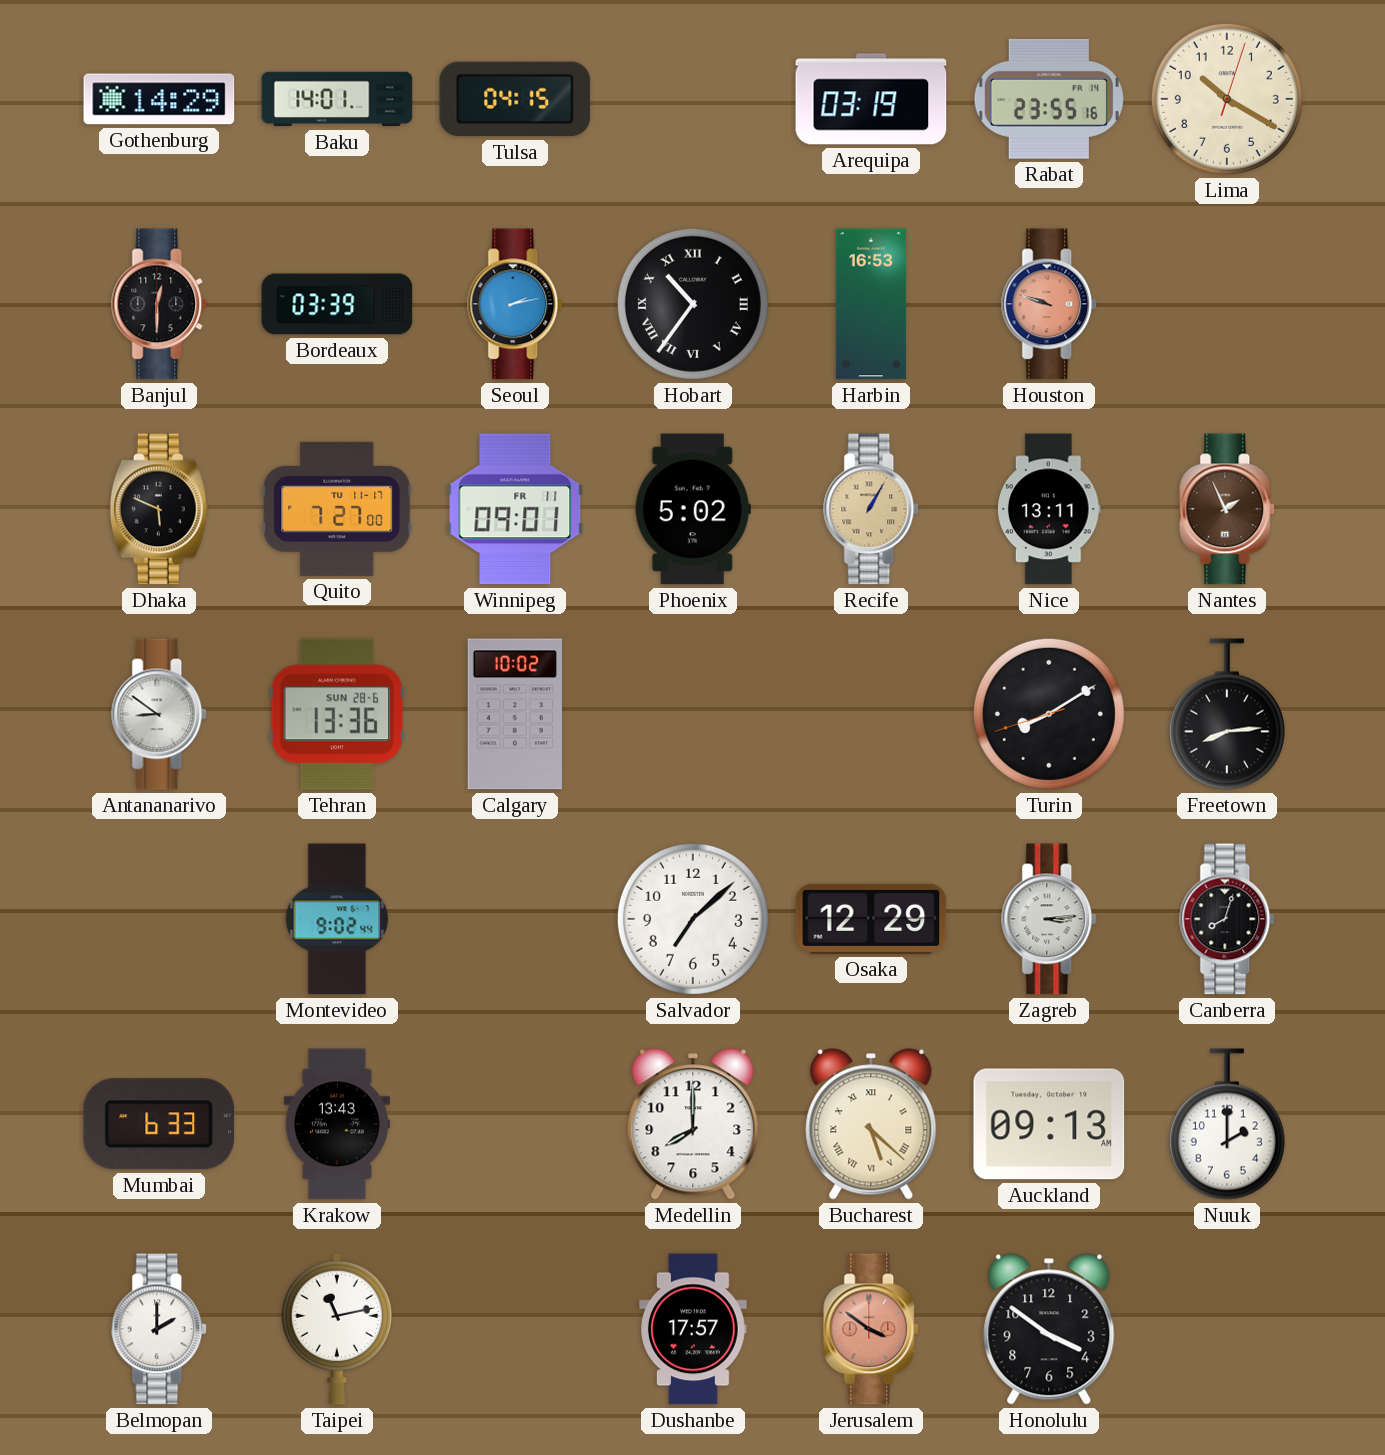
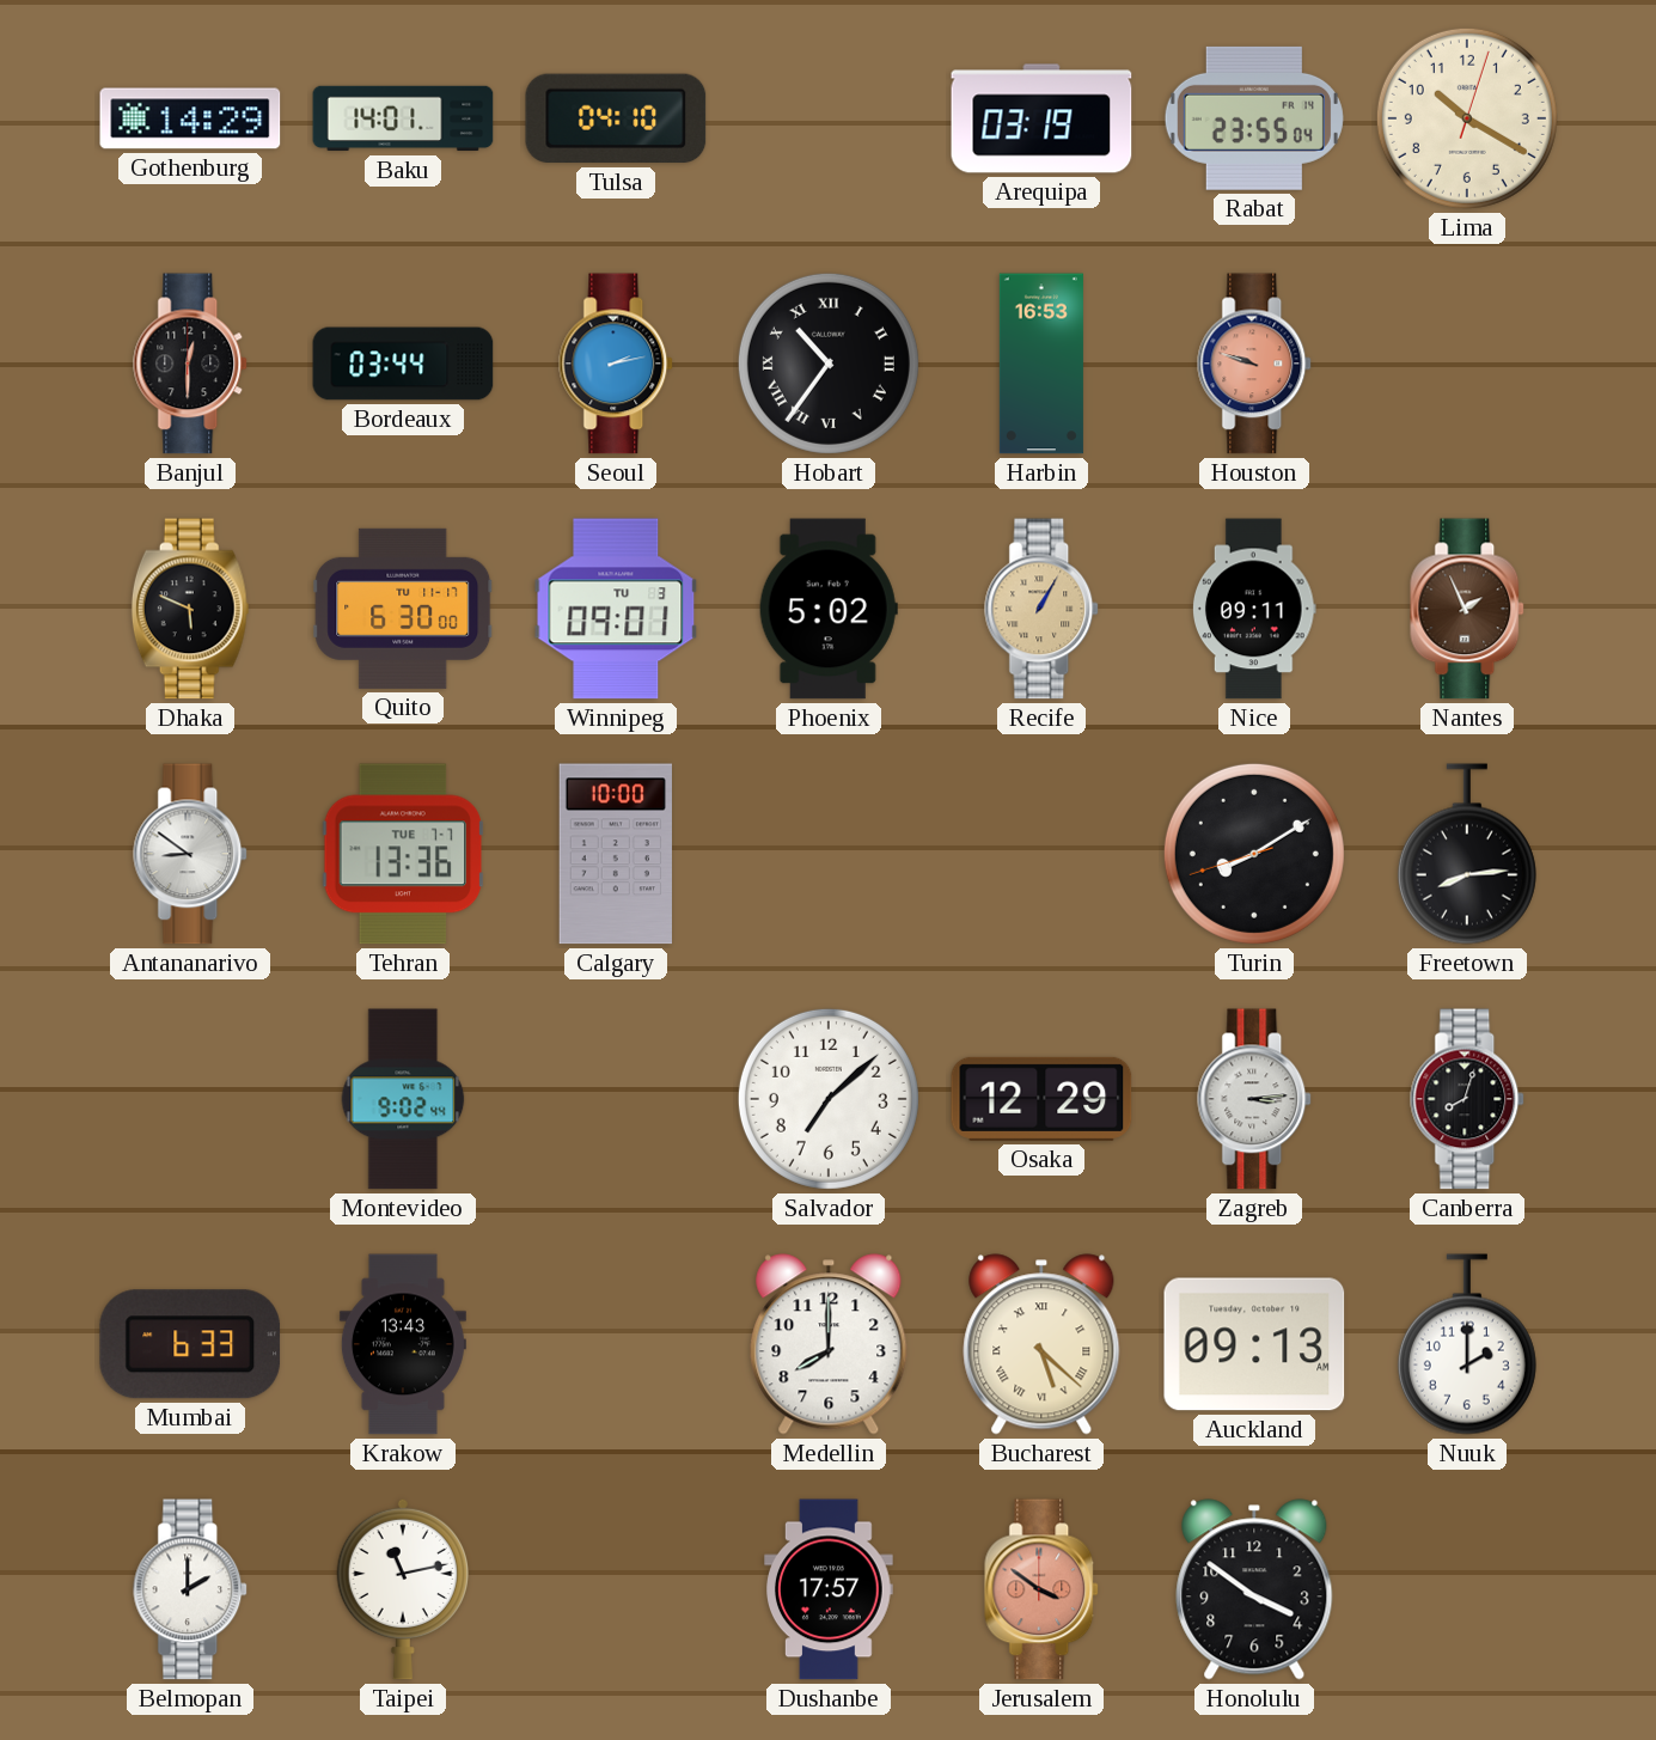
Tulsa: 04:15 -> 04:10 (616, 118)
Rabat: 23:55:16 -> 23:55:04 (1254, 118)
Bordeaux: 03:39 -> 03:44 (403, 364)
Quito: 7:27 -> 6:30 (403, 609)
Winnipeg date: FR 11 -> TU 3 (616, 609)
Nice: 13:11 -> 09:11 (1255, 609)
Tehran date: SUN 28-6 -> TUE 7-7 (403, 854)
Calgary: 10:02 -> 10:00 (616, 854)
